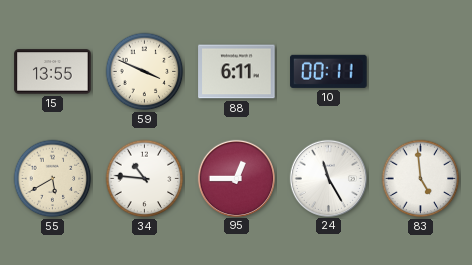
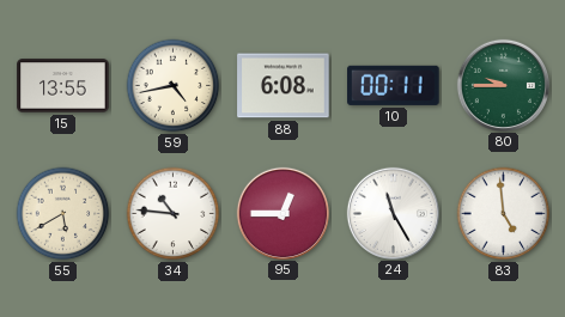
59: 3:49 -> 4:43 (174, 86)
88: 6:11 -> 6:08 (284, 86)
80: none -> 9:45 (503, 85)
